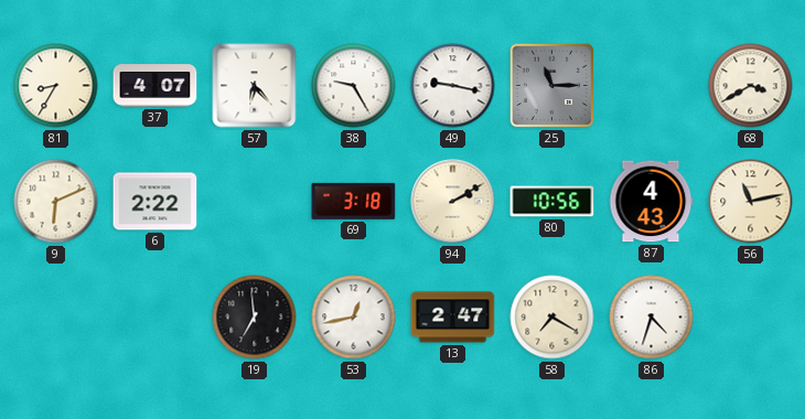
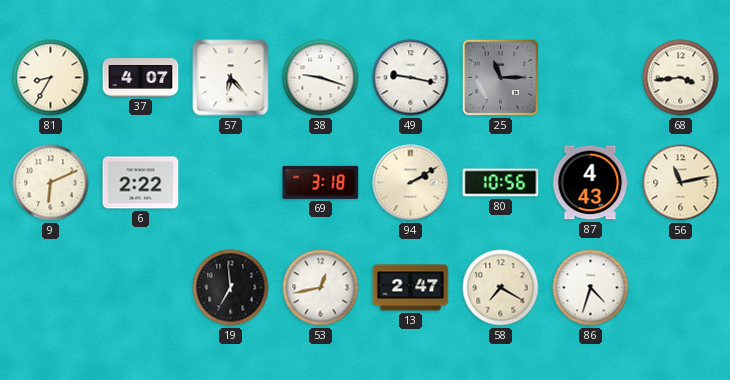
38: 9:25 -> 9:18 (321, 78)
68: 3:40 -> 3:44 (681, 78)
